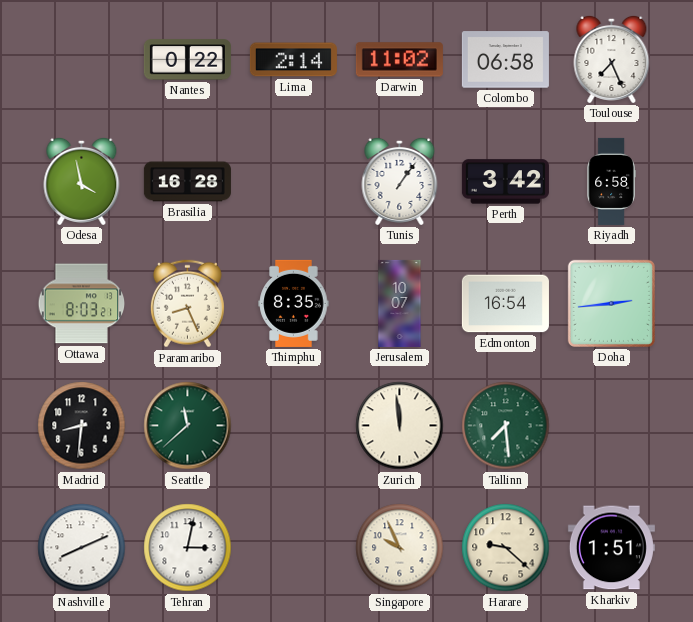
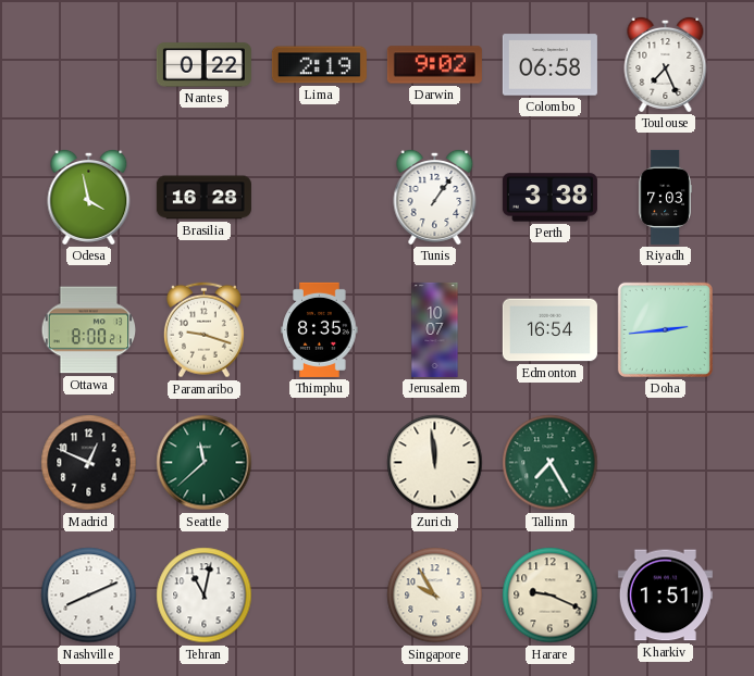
Lima: 2:14 -> 2:19 (319, 65)
Darwin: 11:02 -> 9:02 (434, 65)
Perth: 3:42 -> 3:38 (549, 198)
Riyadh: 6:58 -> 7:03 (665, 197)
Ottawa: 8:03 -> 8:00 (89, 330)
Paramaribo: 8:26 -> 9:18 (203, 330)
Madrid: 8:31 -> 12:49 (89, 463)
Tallinn: 7:29 -> 7:25 (551, 463)
Tehran: 3:02 -> 11:02 (205, 596)
Singapore: 9:56 -> 9:55 (435, 596)
Harare: 9:22 -> 9:19 (551, 596)
